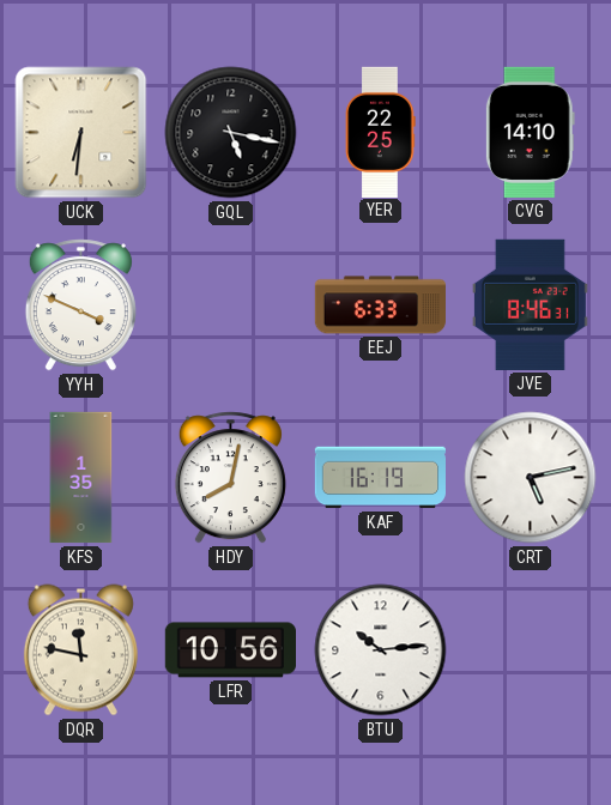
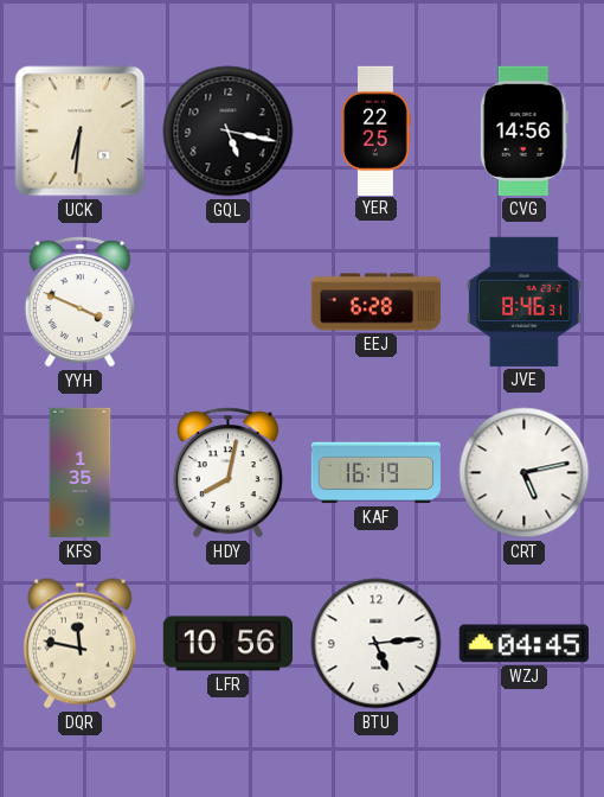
CVG: 14:10 -> 14:56 (523, 130)
EEJ: 6:33 -> 6:28 (375, 302)
BTU: 10:14 -> 5:14 (377, 644)
WZJ: none -> 04:45 (523, 644)
